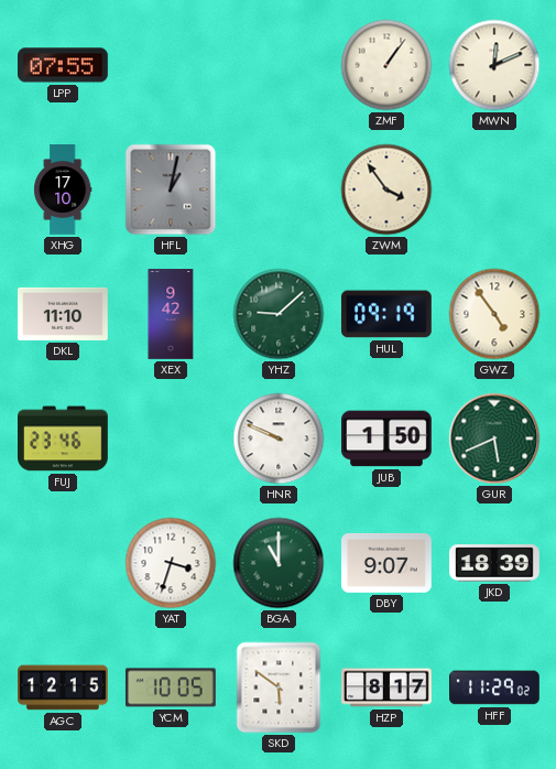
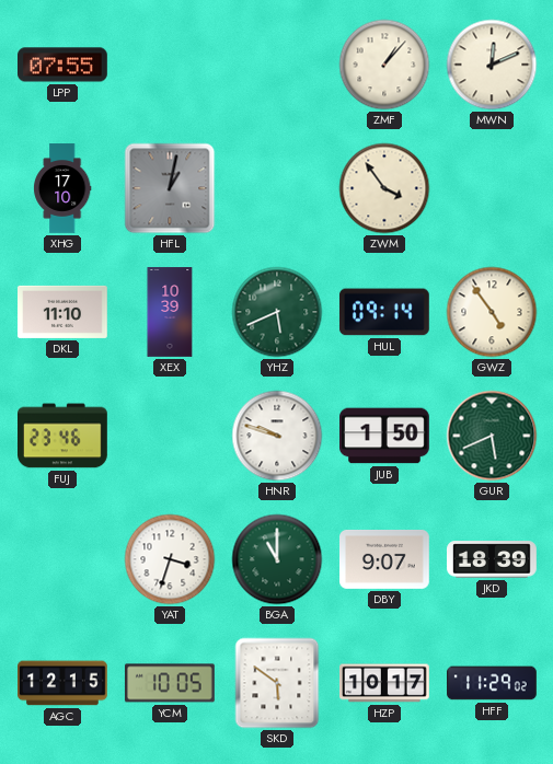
ZMF: 1:06 -> 1:07 (384, 65)
XEX: 9:42 -> 10:39 (170, 312)
YHZ: 9:08 -> 5:41 (277, 312)
HUL: 09:19 -> 09:14 (384, 312)
HNR: 9:49 -> 9:48 (277, 436)
HZP: 8:17 -> 10:17 (385, 683)
